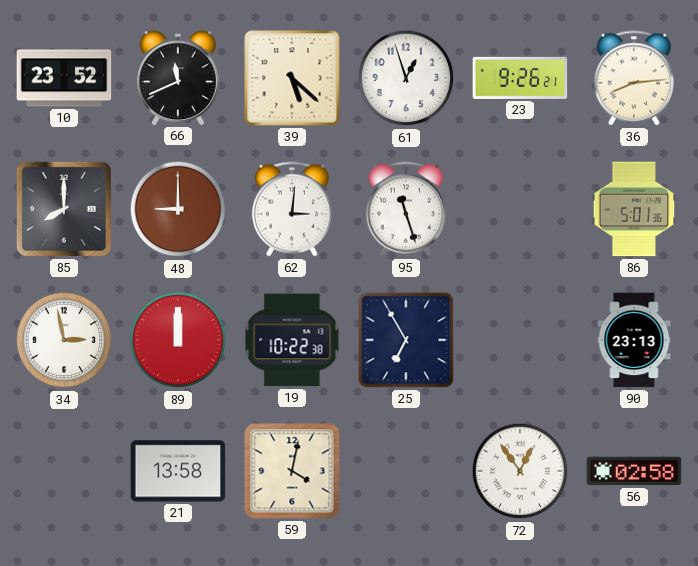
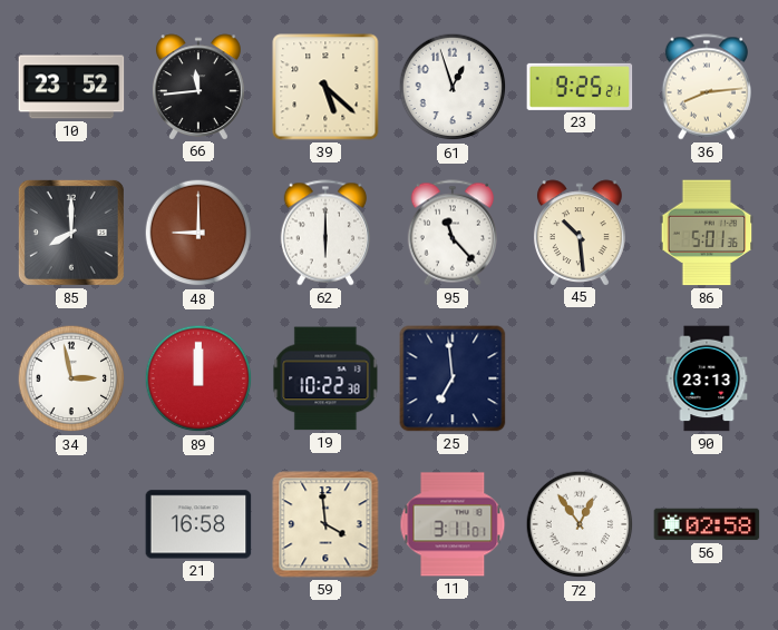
66: 11:41 -> 11:44 (198, 87)
23: 9:26 -> 9:25 (580, 87)
62: 3:01 -> 6:00 (325, 233)
95: 11:27 -> 11:23 (453, 233)
45: none -> 10:29 (580, 233)
25: 6:55 -> 6:59 (453, 378)
21: 13:58 -> 16:58 (198, 524)
59: 4:02 -> 3:59 (325, 524)
11: none -> 3:11 (453, 524)
